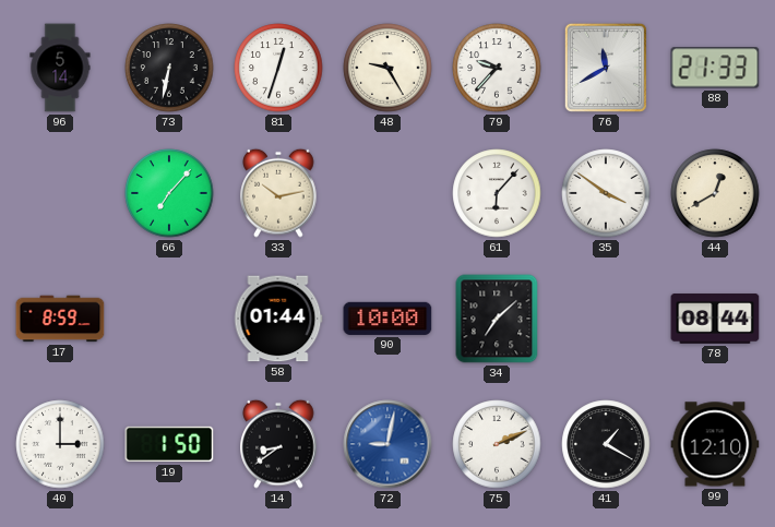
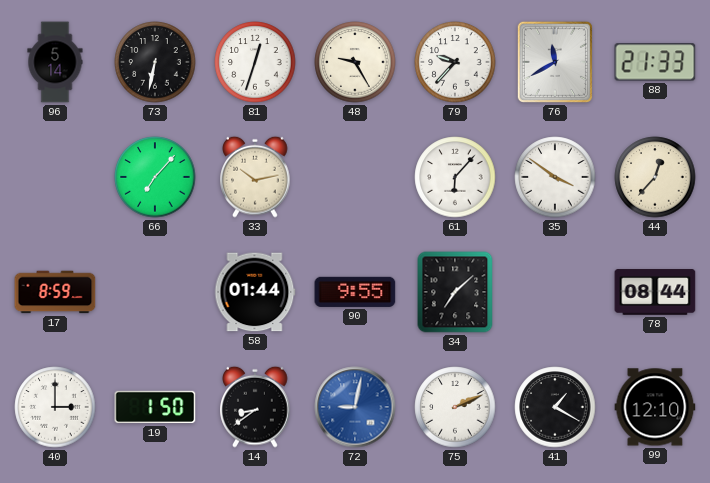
44: 12:40 -> 12:37 (655, 177)
90: 10:00 -> 9:55 (355, 292)
